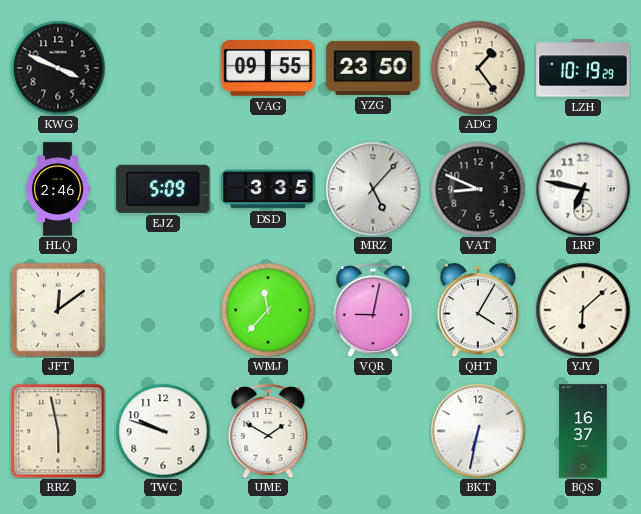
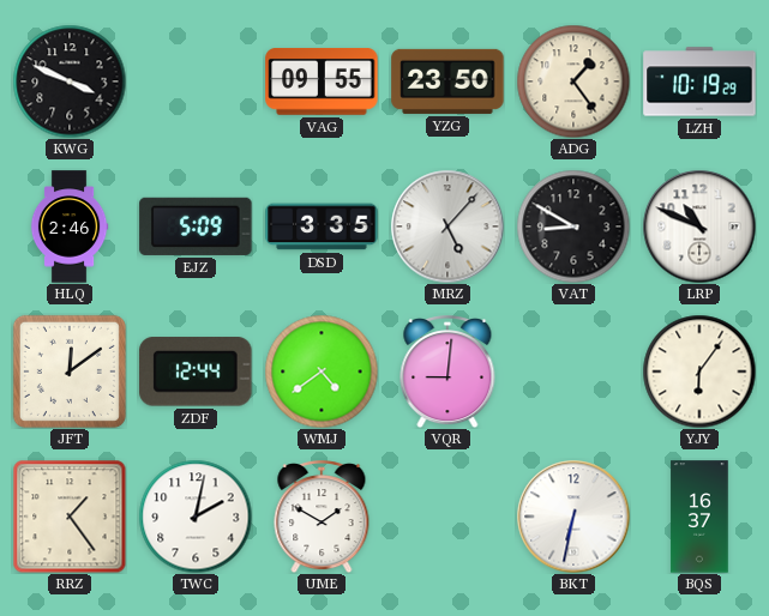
VAT: 8:49 -> 8:50 (573, 227)
LRP: 6:47 -> 10:49 (699, 227)
ZDF: none -> 12:44 (196, 372)
WMJ: 11:37 -> 4:39 (322, 372)
VQR: 9:02 -> 9:01 (447, 373)
QHT: 4:05 -> none (478, 311)
YJY: 6:08 -> 6:06 (699, 372)
RRZ: 5:58 -> 1:24 (70, 517)
TWC: 9:48 -> 2:02 (196, 517)
